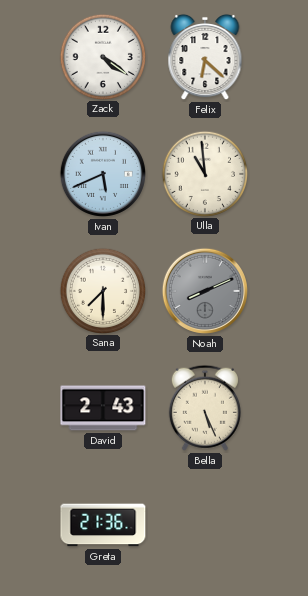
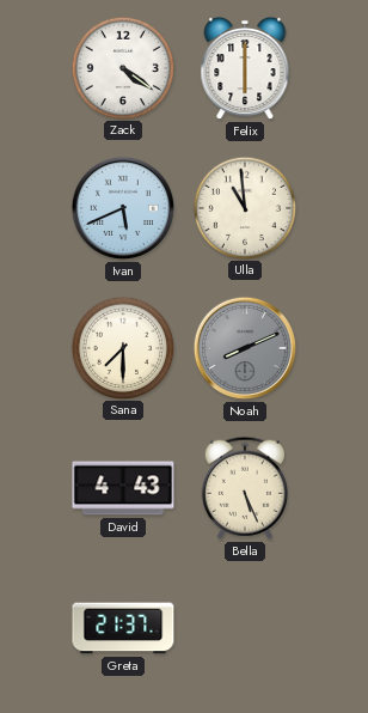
Felix: 6:22 -> 6:00 (245, 68)
David: 2:43 -> 4:43 (123, 488)
Greta: 21:36 -> 21:37 (123, 628)
